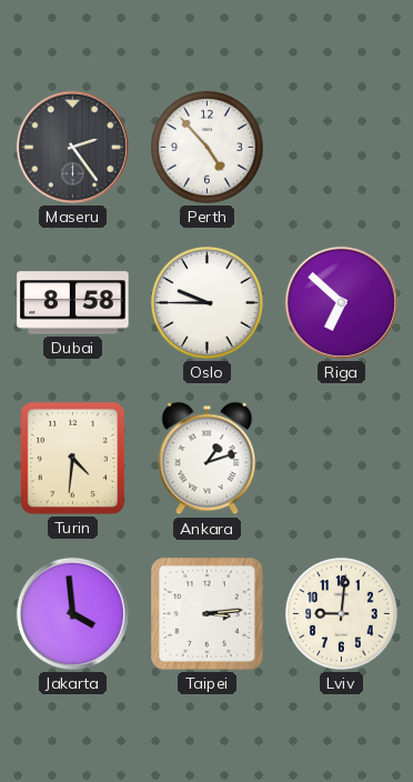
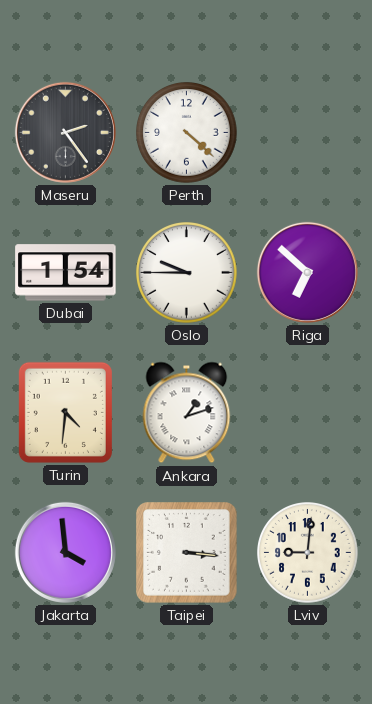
Perth: 4:53 -> 4:22 (187, 133)
Dubai: 8:58 -> 1:54 (66, 273)
Taipei: 3:14 -> 3:16 (187, 553)
